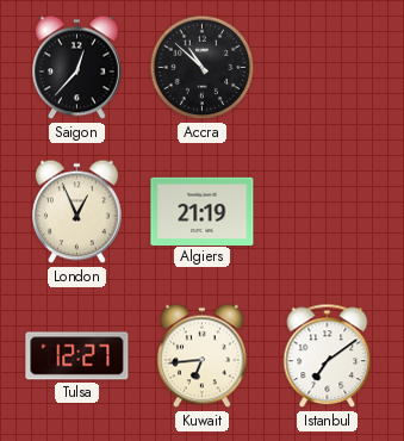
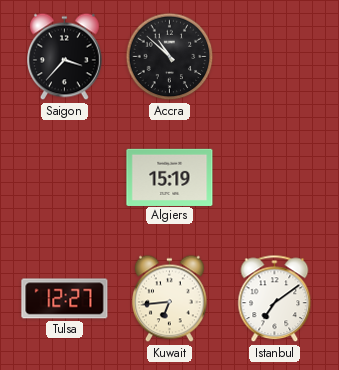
Saigon: 12:37 -> 3:37 (65, 57)
London: 12:56 -> none (77, 212)
Algiers: 21:19 -> 15:19 (170, 177)
